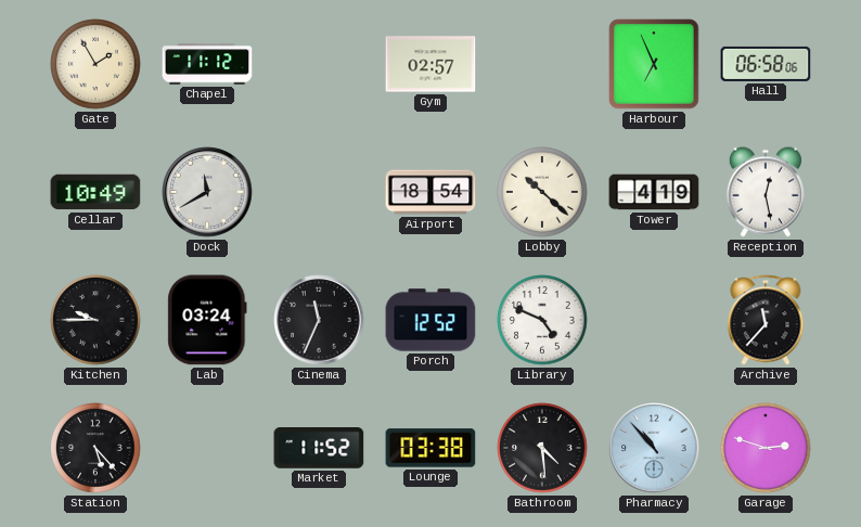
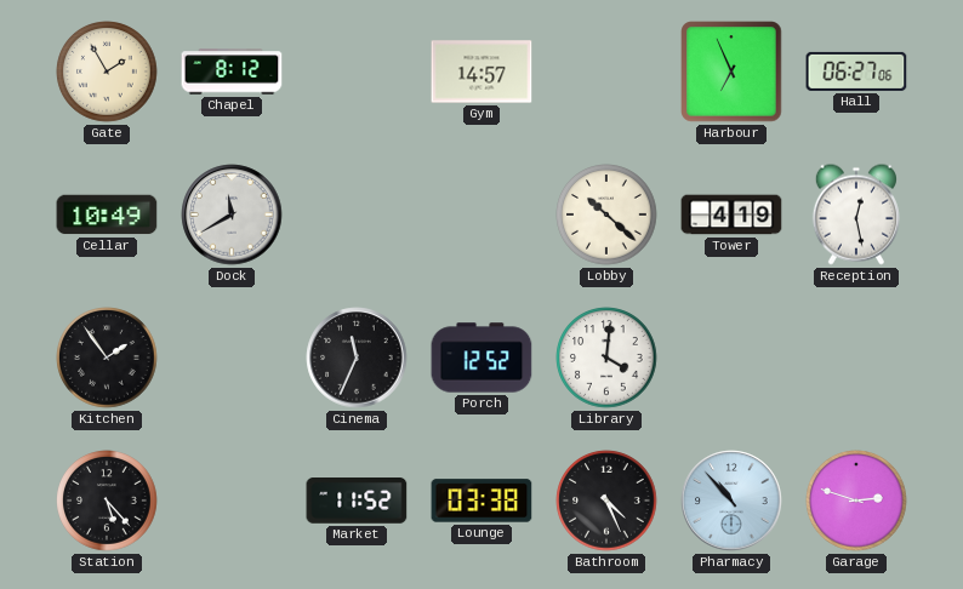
Chapel: 11:12 -> 8:12 (232, 72)
Gym: 02:57 -> 14:57 (481, 72)
Hall: 06:58 -> 06:27 (856, 72)
Airport: 18:54 -> none (431, 192)
Kitchen: 9:45 -> 1:54 (107, 358)
Lab: 03:24 -> none (207, 320)
Library: 4:49 -> 4:01 (606, 358)
Archive: 11:37 -> none (766, 320)
Bathroom: 4:29 -> 4:26 (606, 501)
